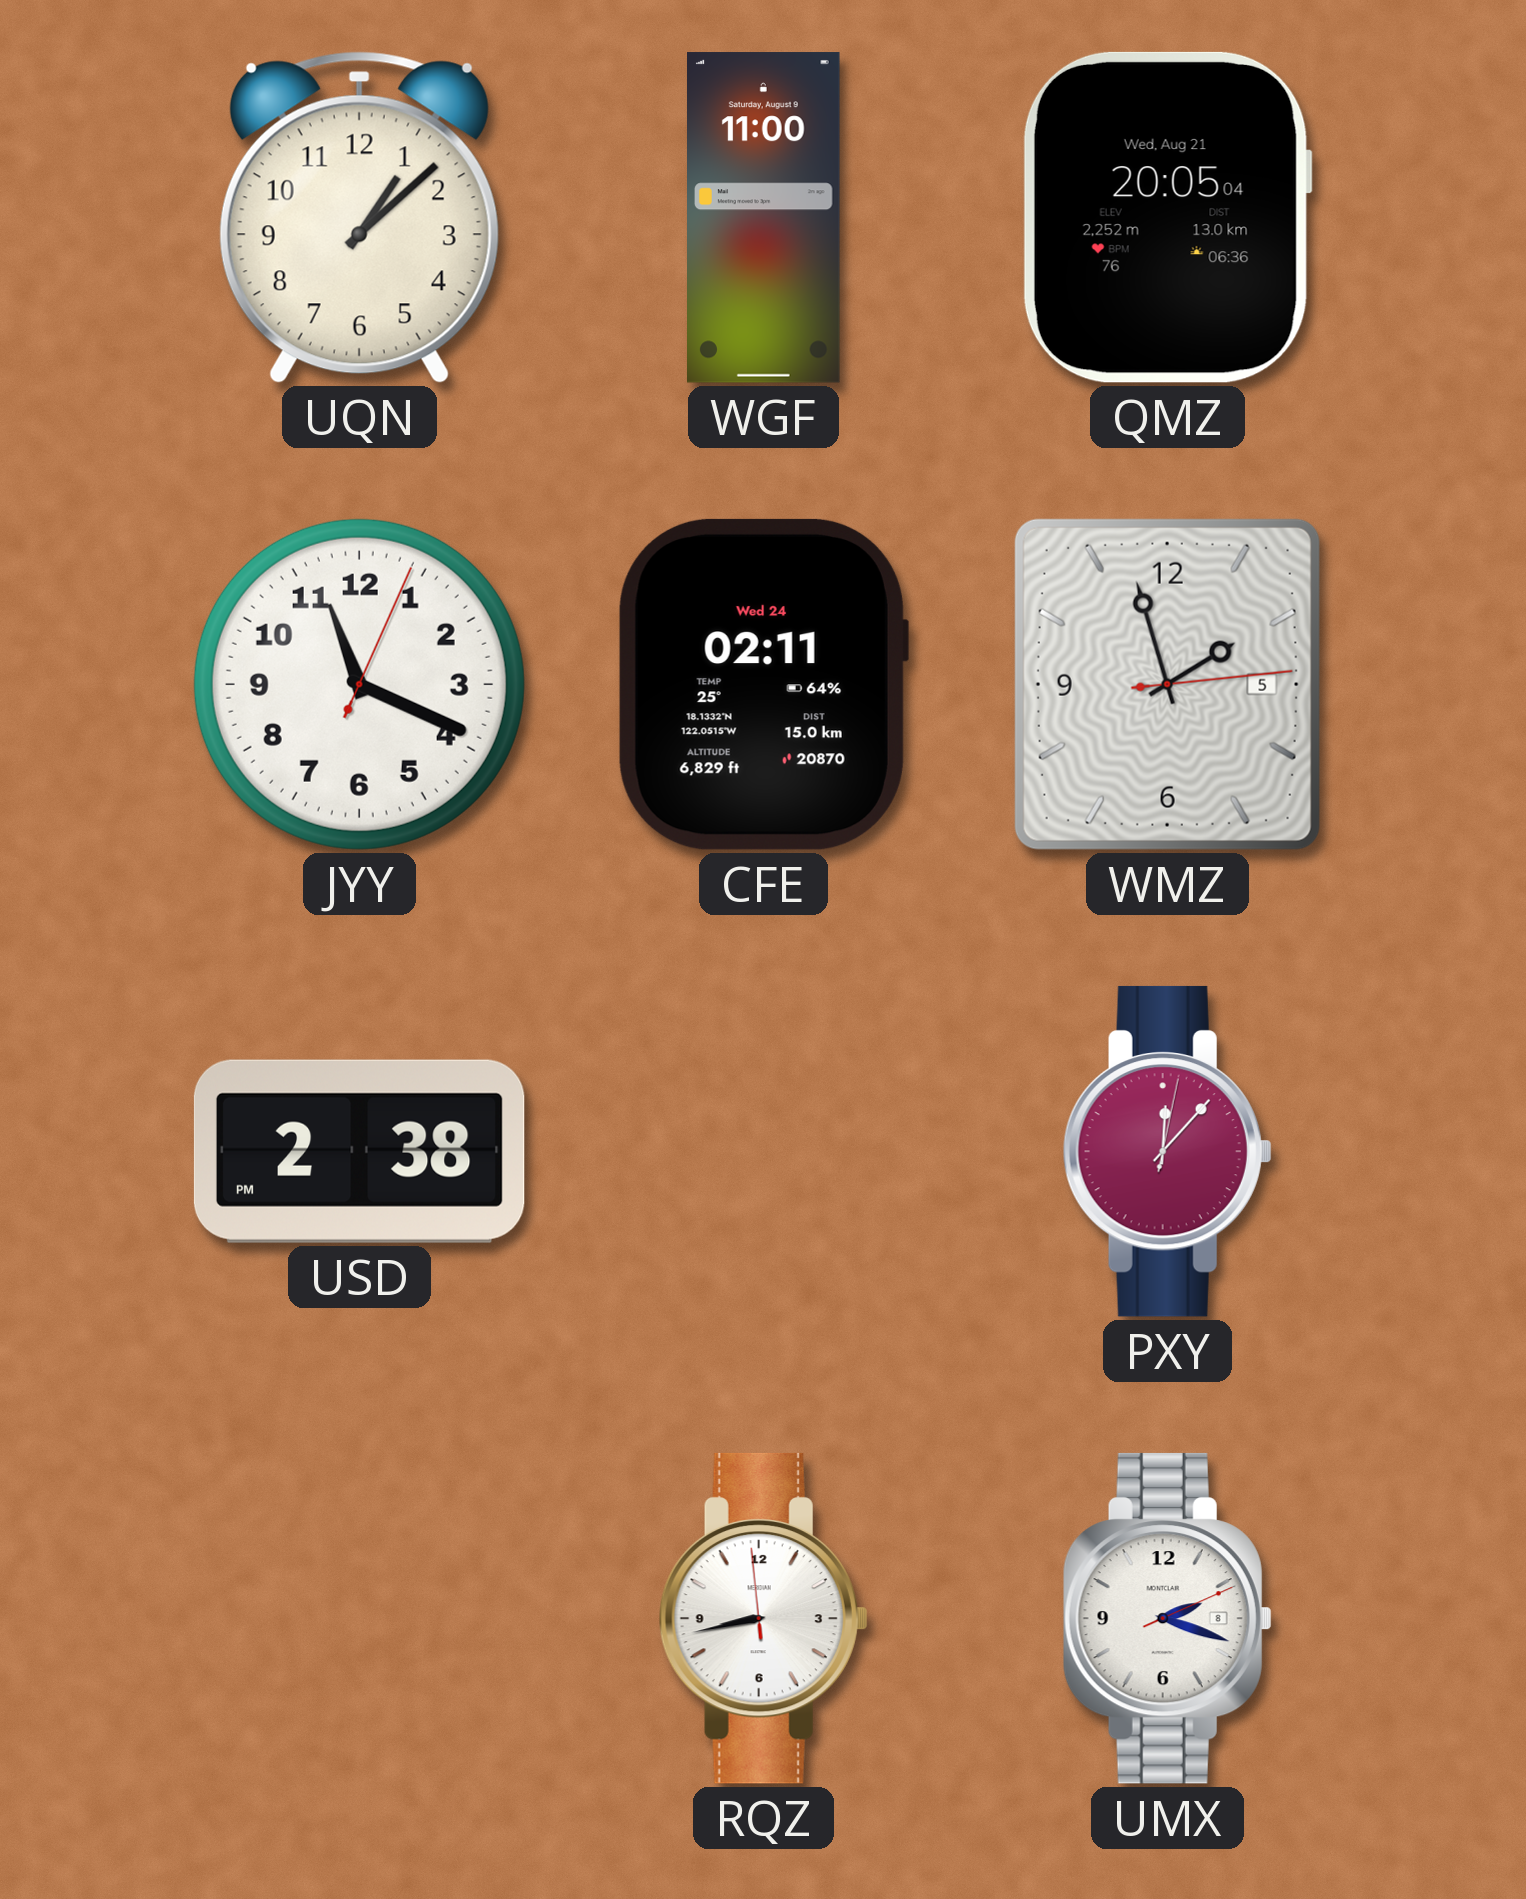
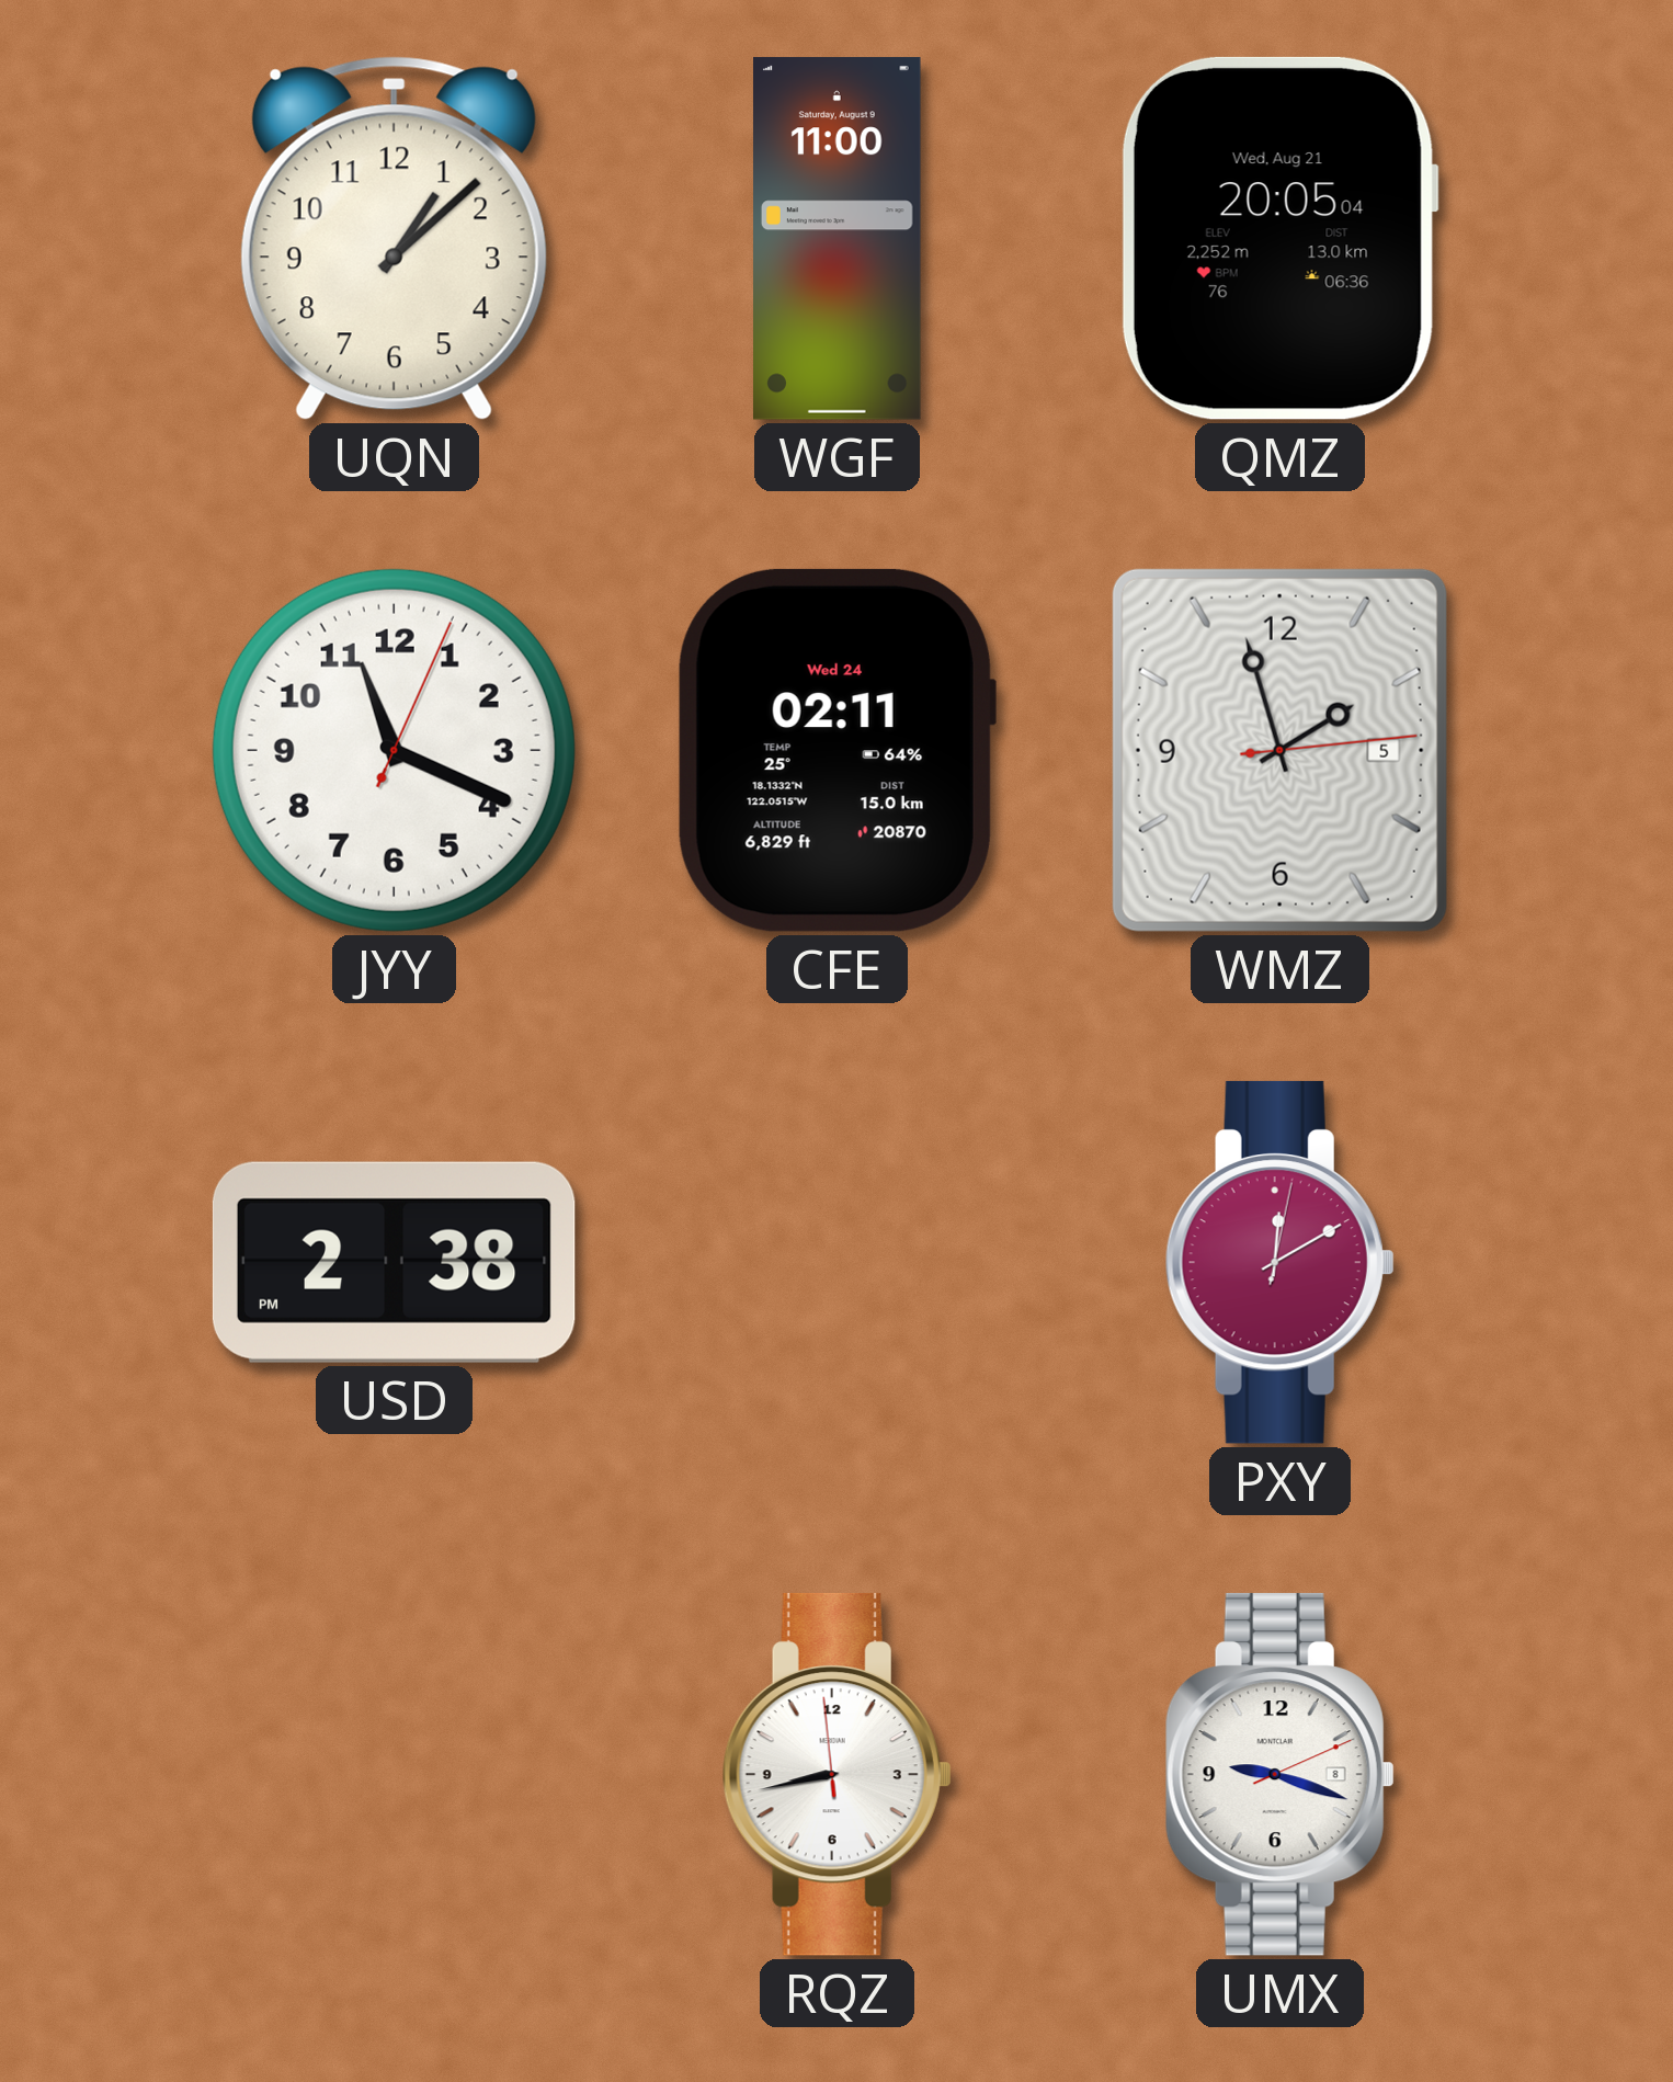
PXY: 12:07 -> 12:10 (1279, 1262)
UMX: 2:18 -> 9:18 (1279, 1774)
